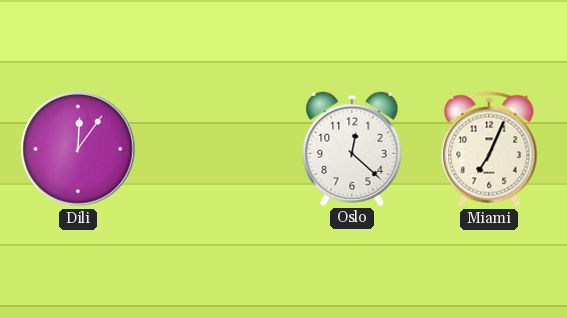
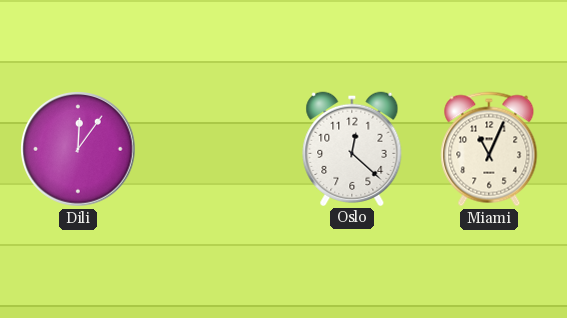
Miami: 7:04 -> 11:04 (489, 149)
